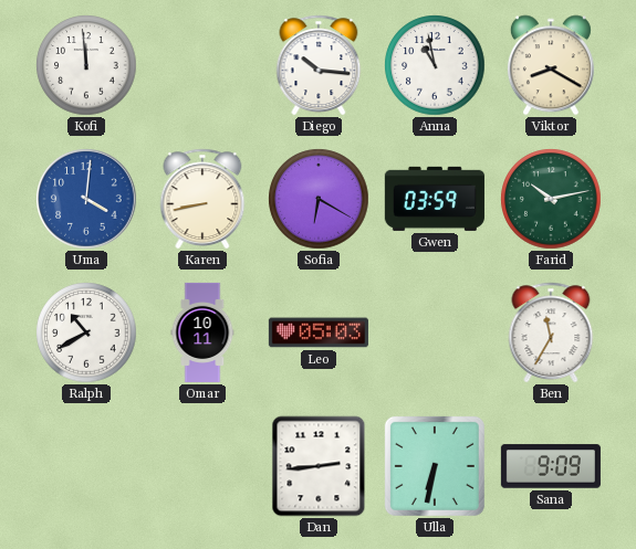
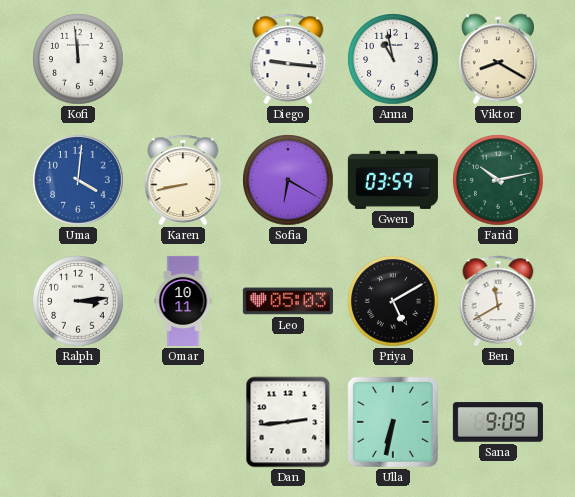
Diego: 10:16 -> 9:16 (288, 59)
Ralph: 10:40 -> 3:14 (78, 301)
Priya: none -> 5:10 (393, 301)
Ben: 11:35 -> 11:40 (498, 301)
